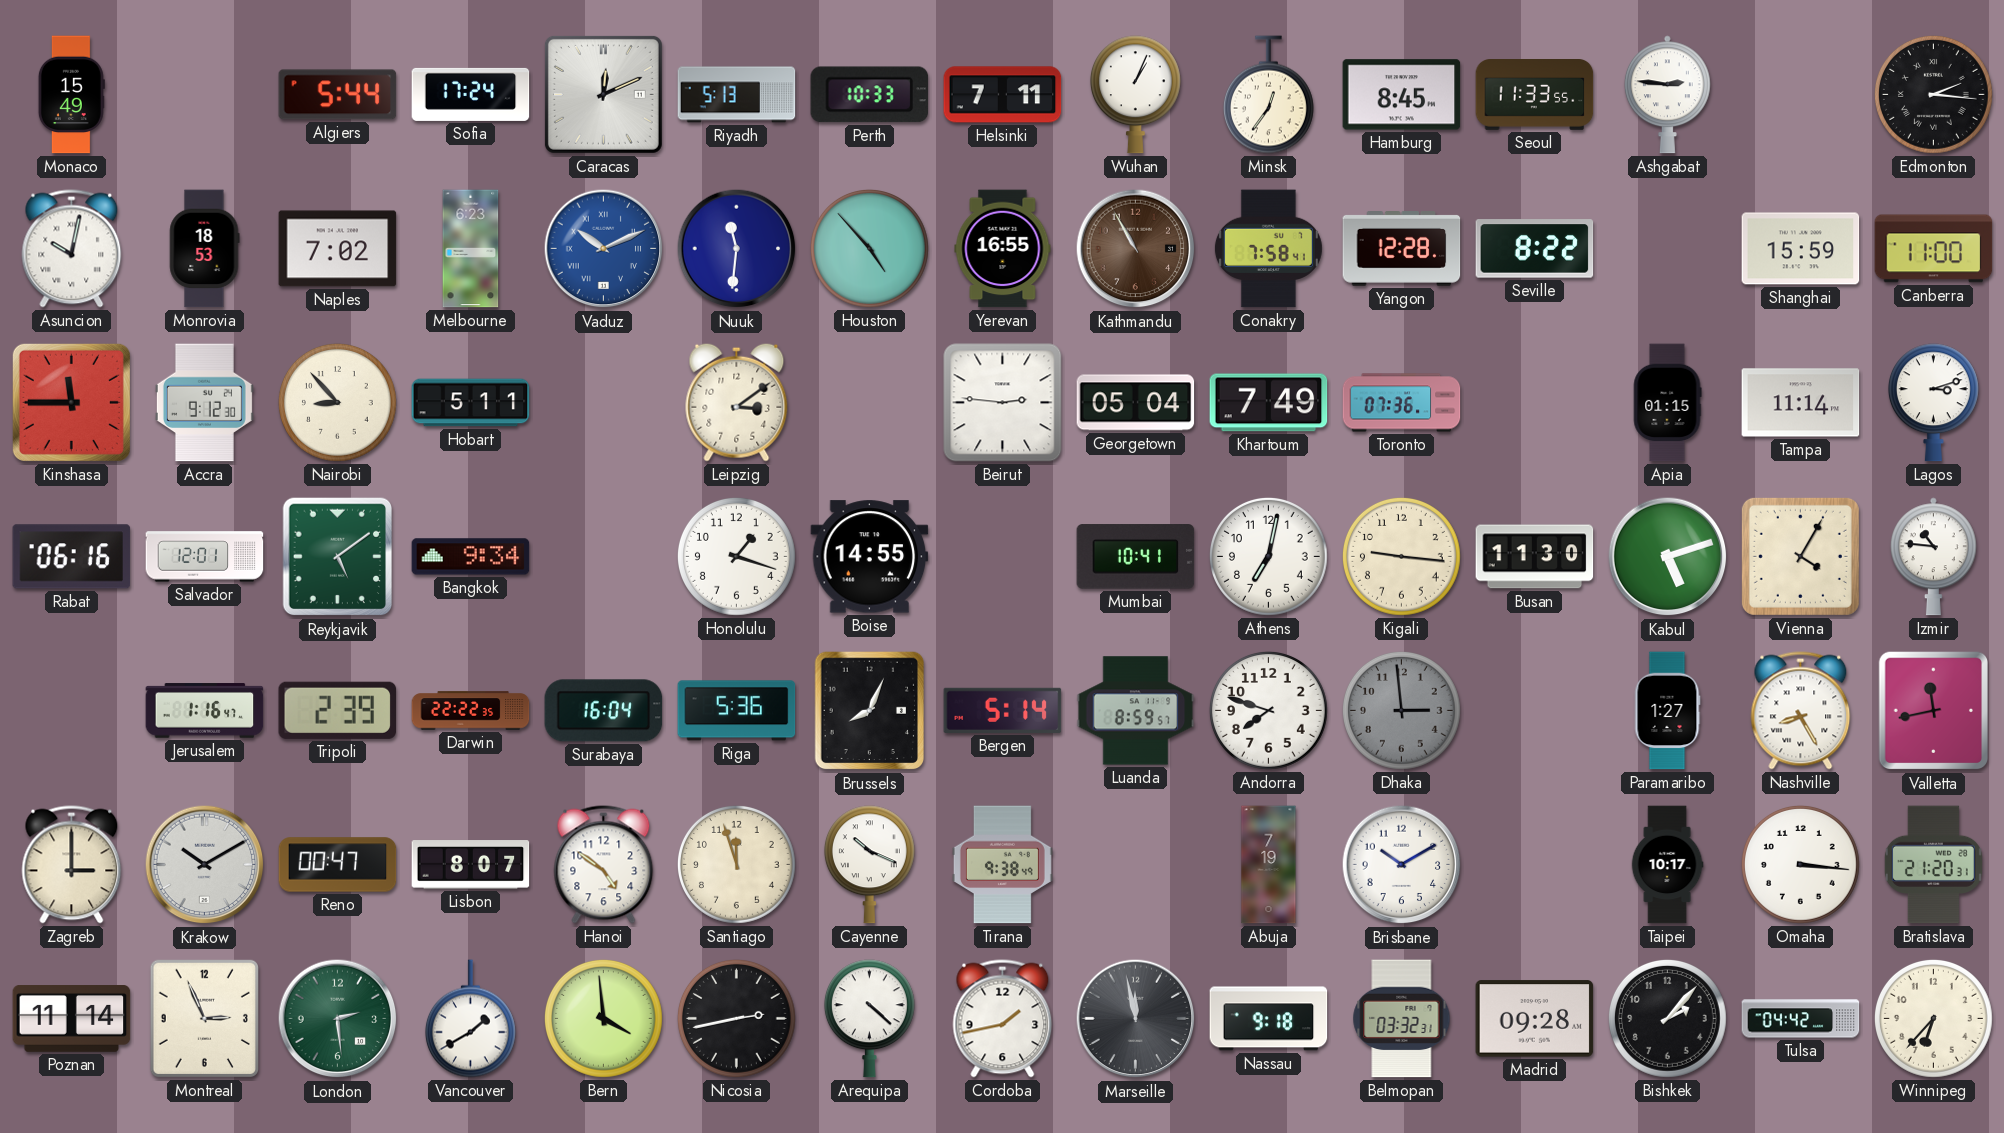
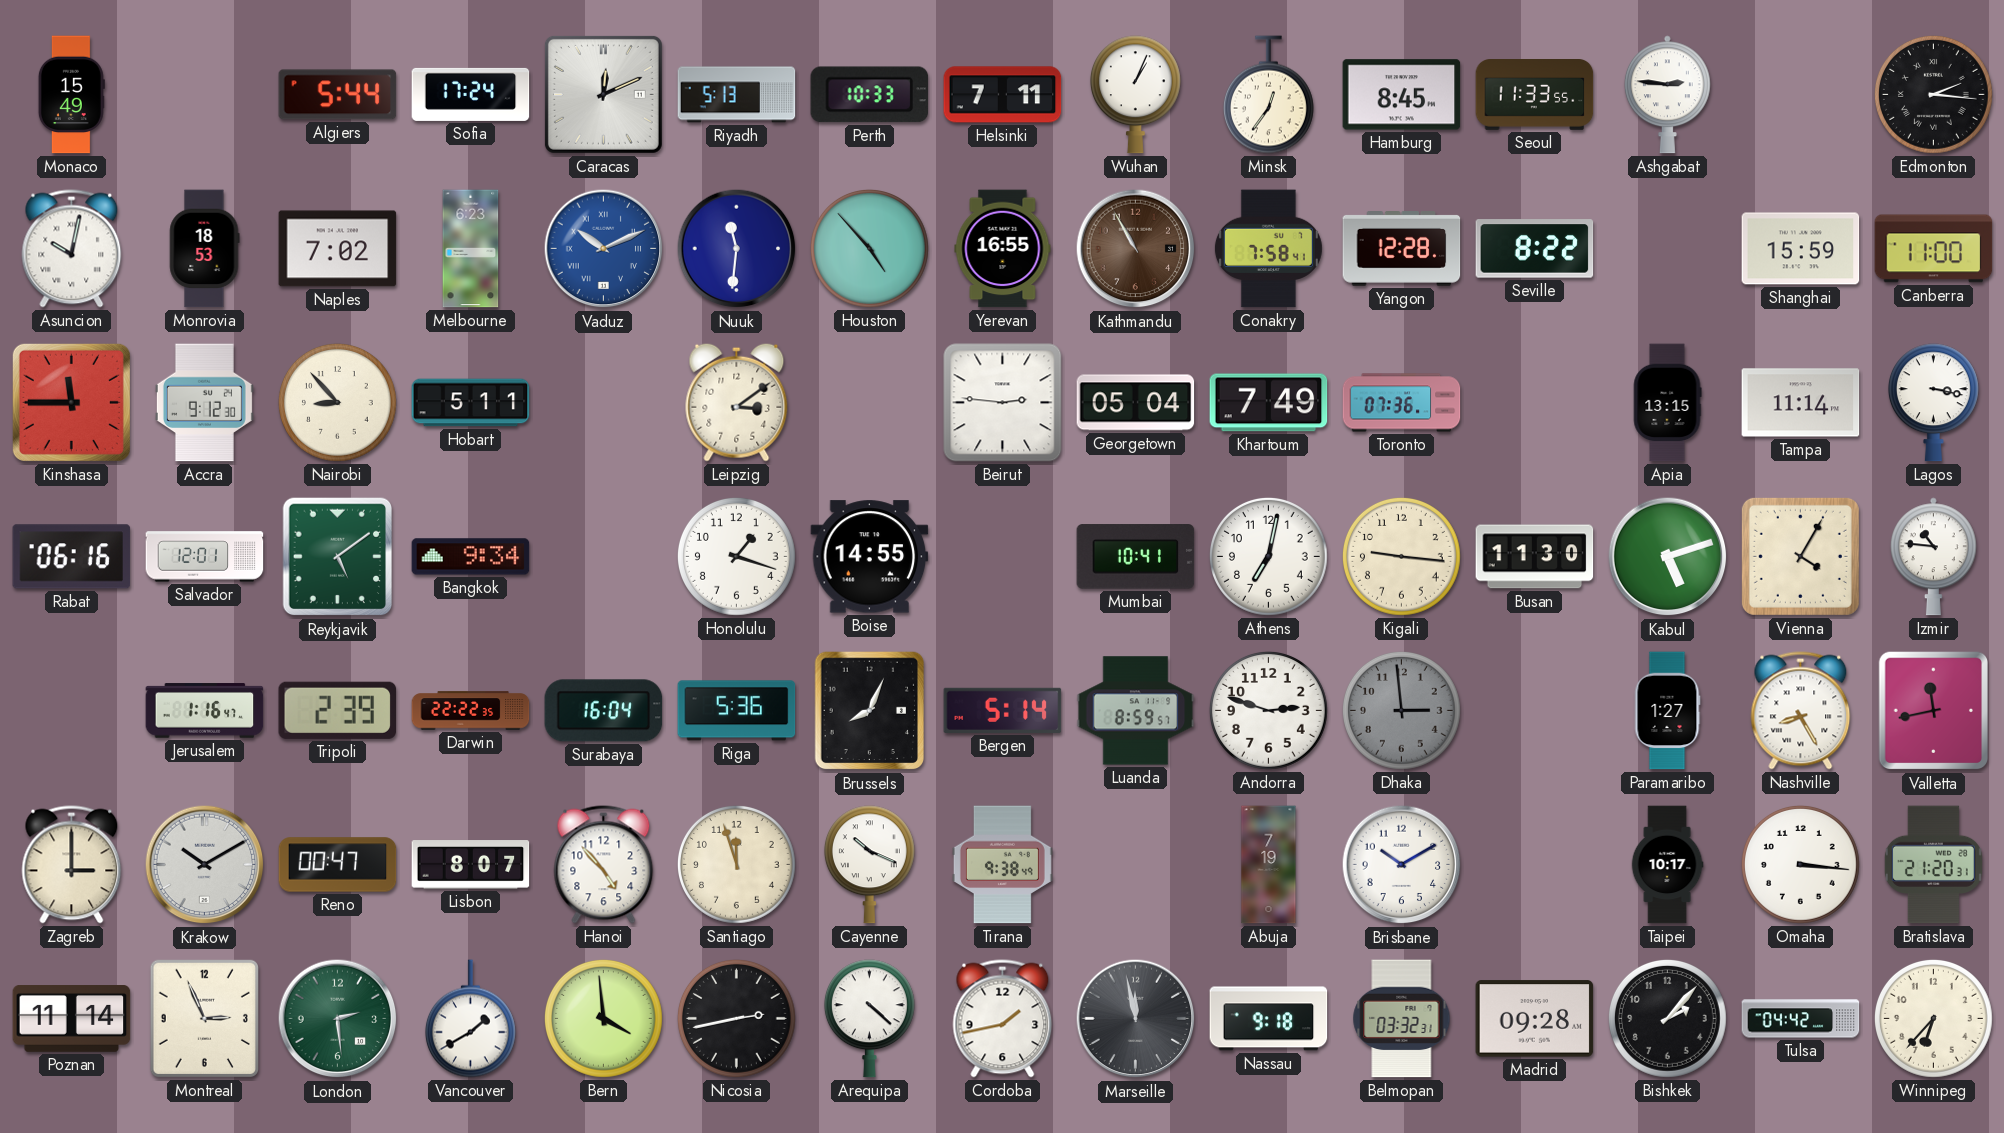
Apia: 01:15 -> 13:15 (1667, 403)
Lagos: 3:12 -> 3:17 (1933, 403)
Andorra: 7:48 -> 2:48 (1268, 710)
Hanoi: 4:51 -> 4:53 (604, 865)
